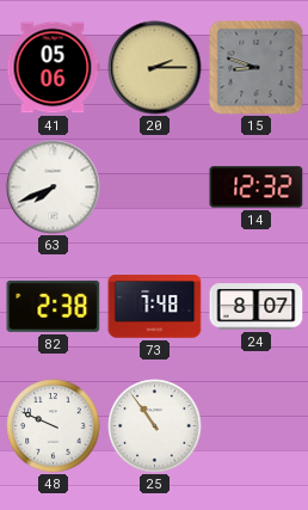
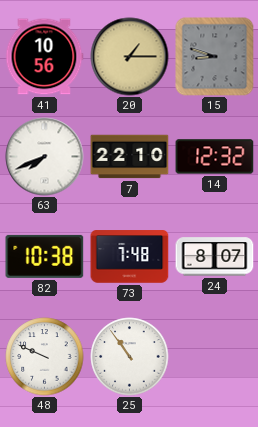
41: 05:06 -> 10:56 (44, 57)
20: 2:15 -> 1:15 (130, 57)
7: none -> 22:10 (130, 157)
82: 2:38 -> 10:38 (45, 256)
